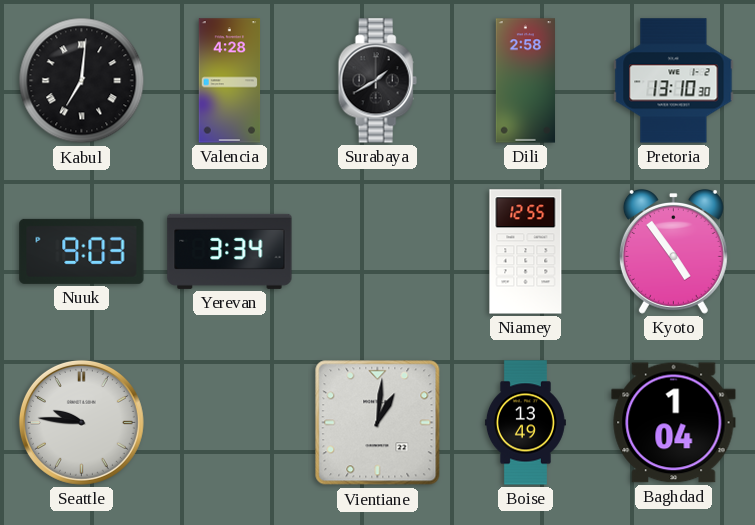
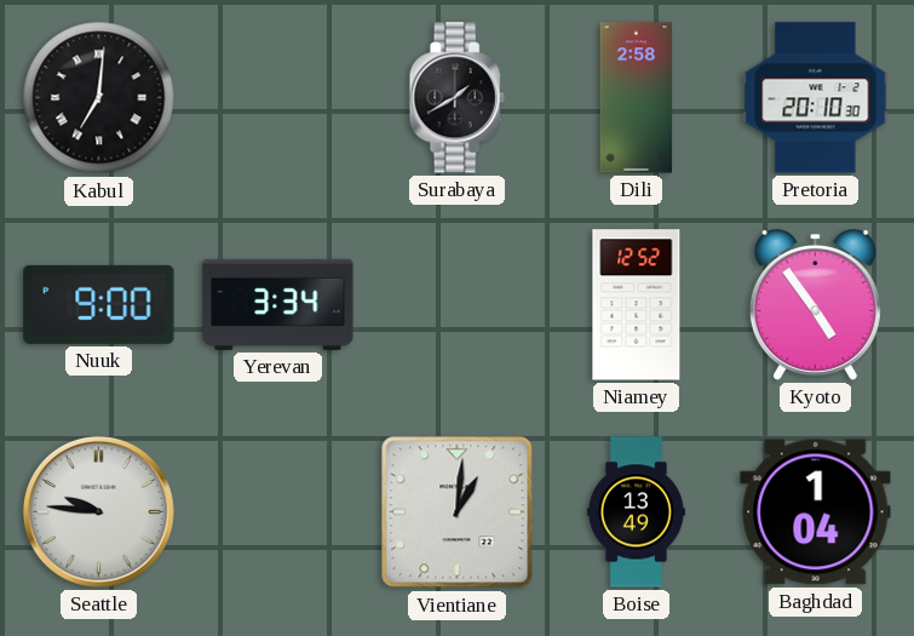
Valencia: 4:28 -> none (230, 81)
Pretoria: 13:10 -> 20:10 (816, 98)
Nuuk: 9:03 -> 9:00 (99, 304)
Niamey: 12:55 -> 12:52 (637, 305)
